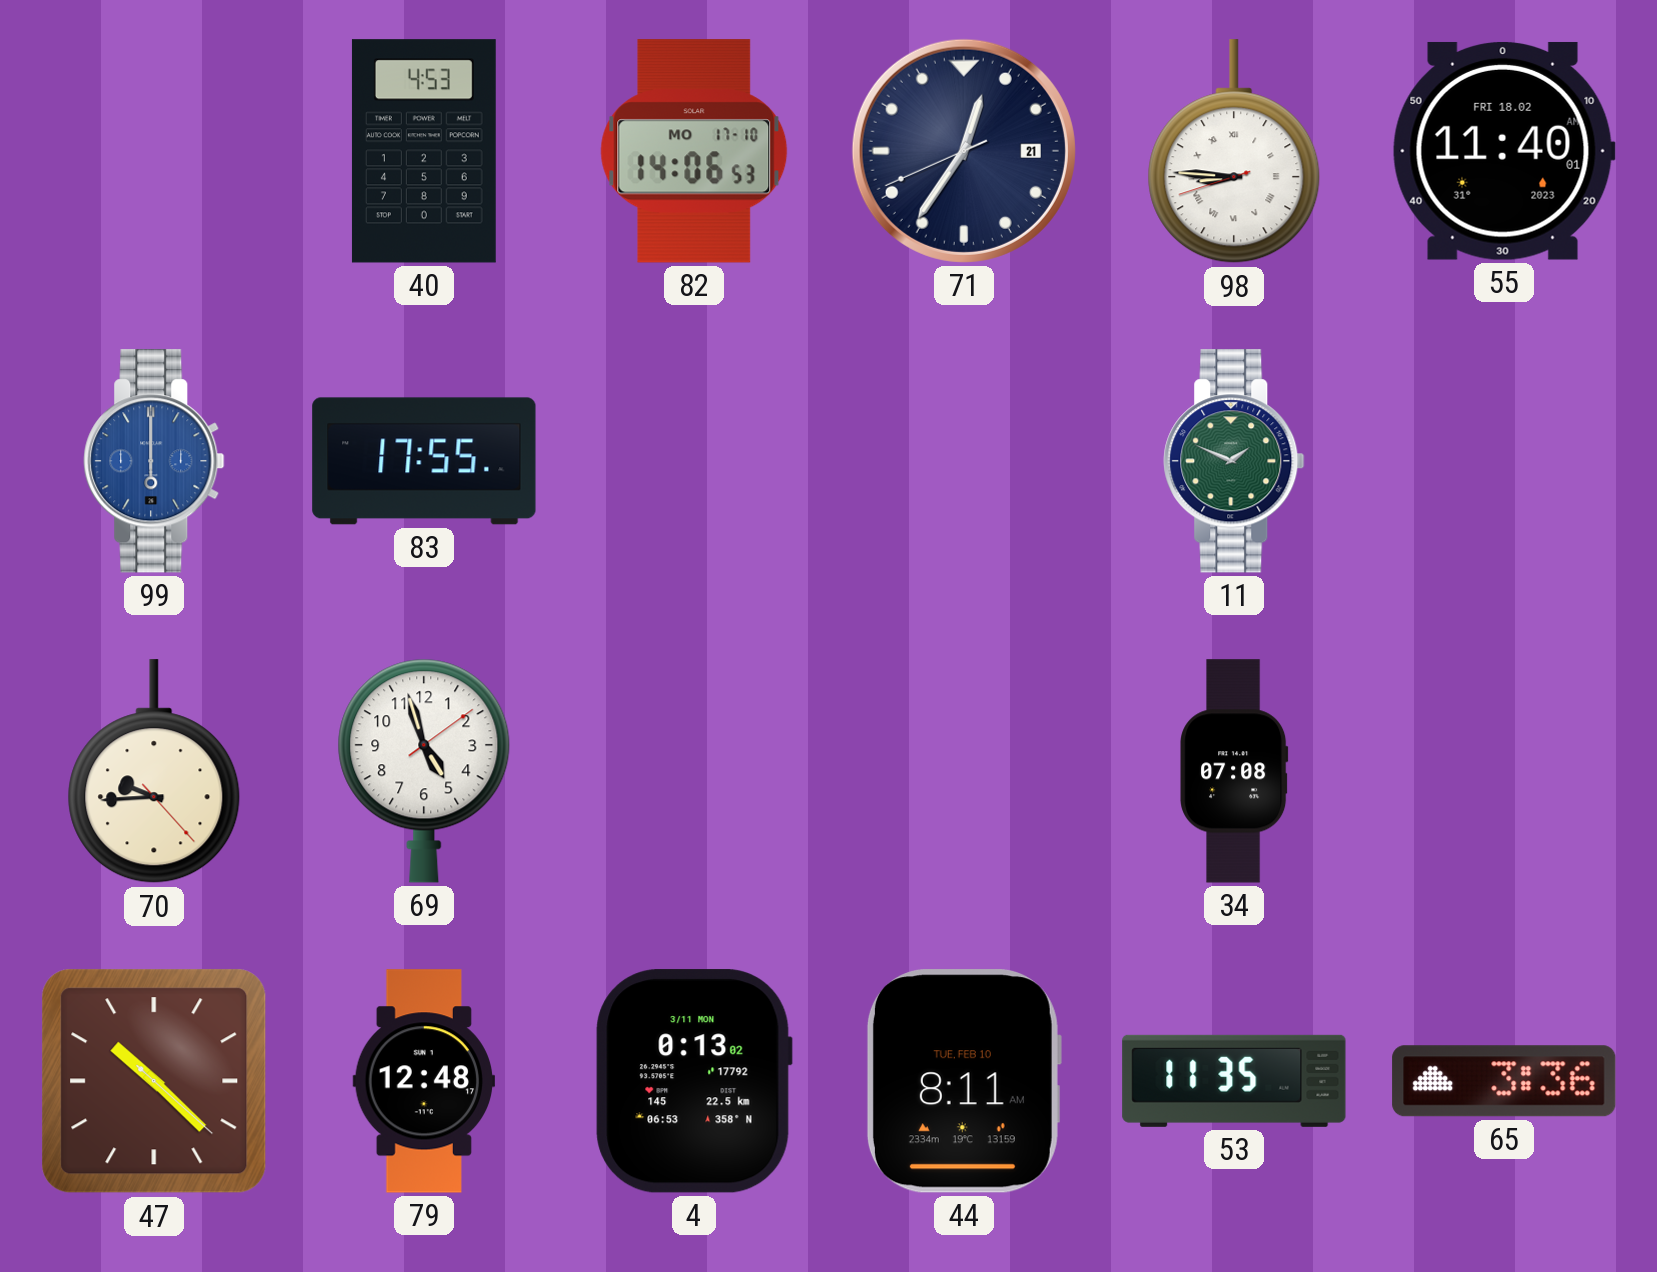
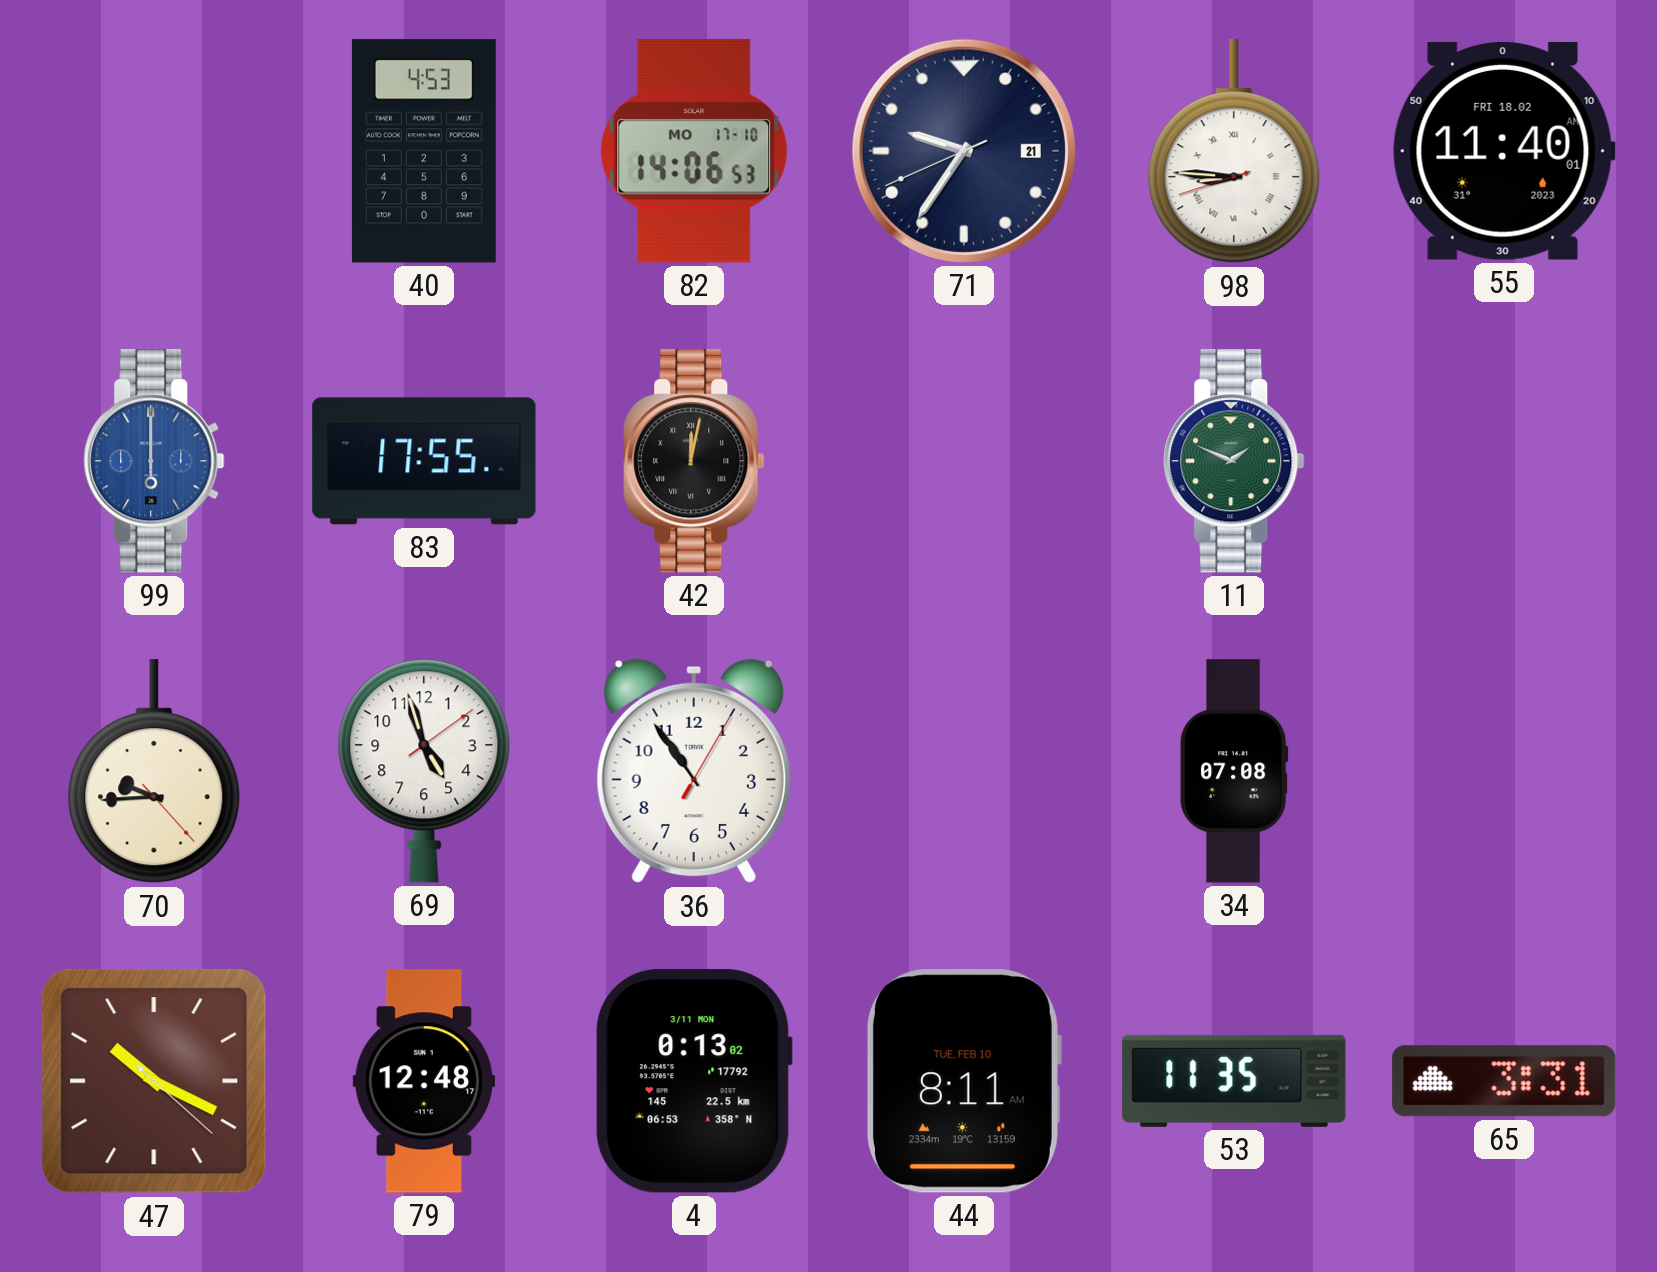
71: 12:35 -> 9:35 (964, 151)
42: none -> 12:02 (694, 461)
36: none -> 10:54 (694, 771)
47: 10:22 -> 10:19 (154, 1081)
65: 3:36 -> 3:31 (1504, 1081)
